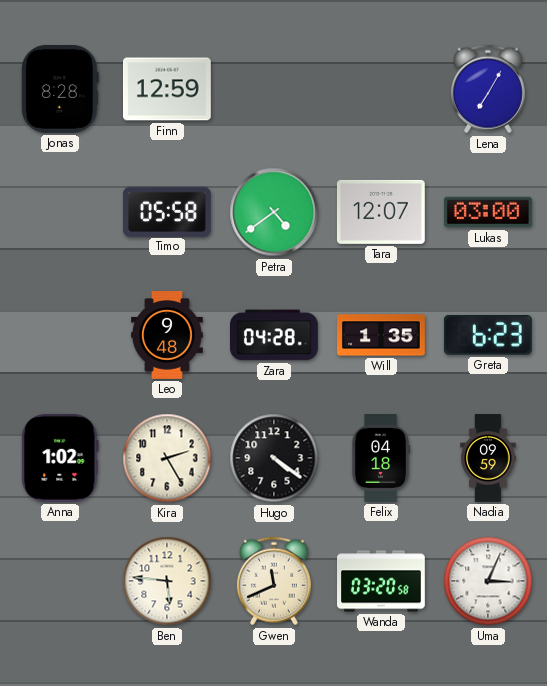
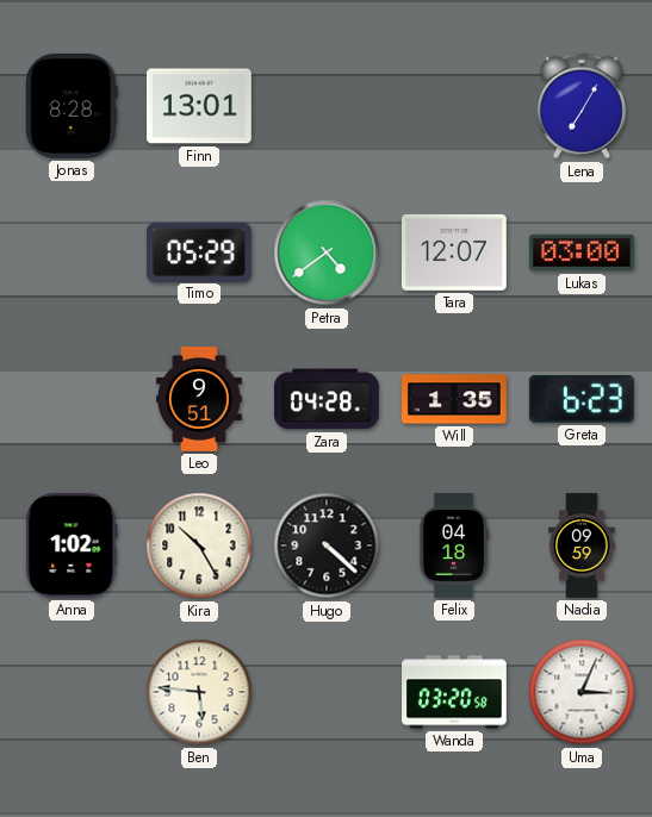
Finn: 12:59 -> 13:01 (200, 106)
Timo: 05:58 -> 05:29 (200, 251)
Leo: 9:48 -> 9:51 (199, 400)
Kira: 2:25 -> 10:25 (199, 545)
Hugo: 4:21 -> 4:22 (327, 545)
Gwen: 11:41 -> none (274, 581)
